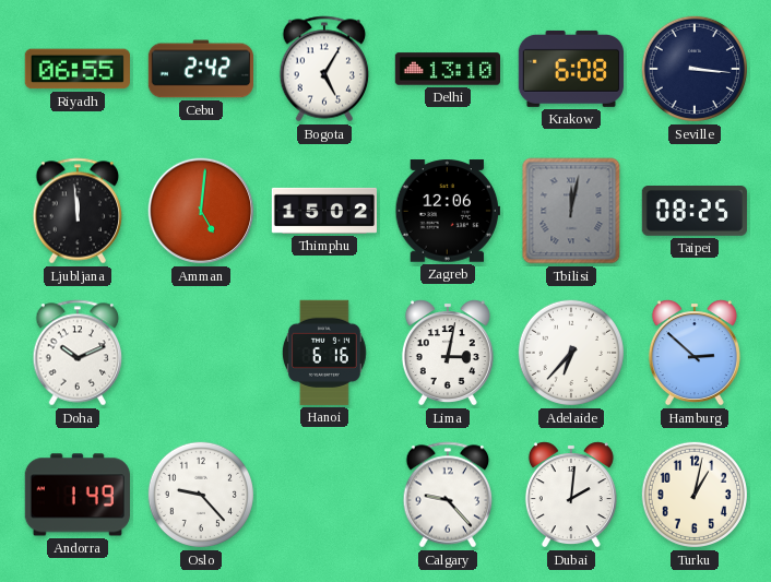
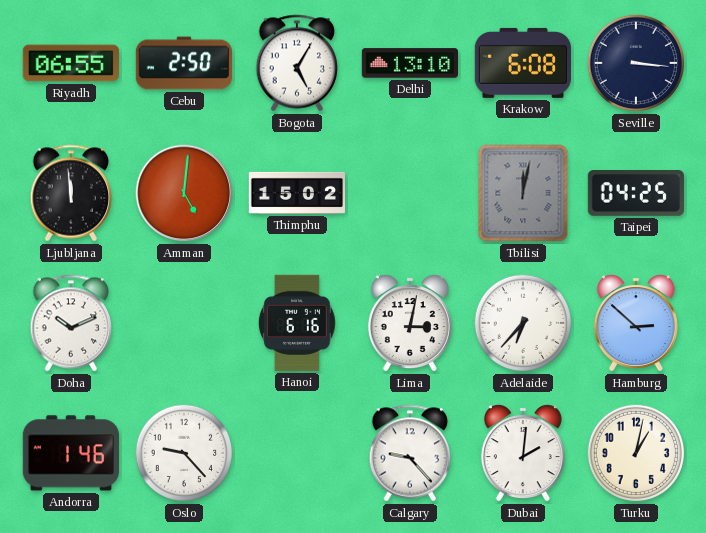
Cebu: 2:42 -> 2:50 (183, 63)
Zagreb: 12:06 -> none (448, 211)
Taipei: 08:25 -> 04:25 (636, 194)
Andorra: 1:49 -> 1:46 (71, 453)
